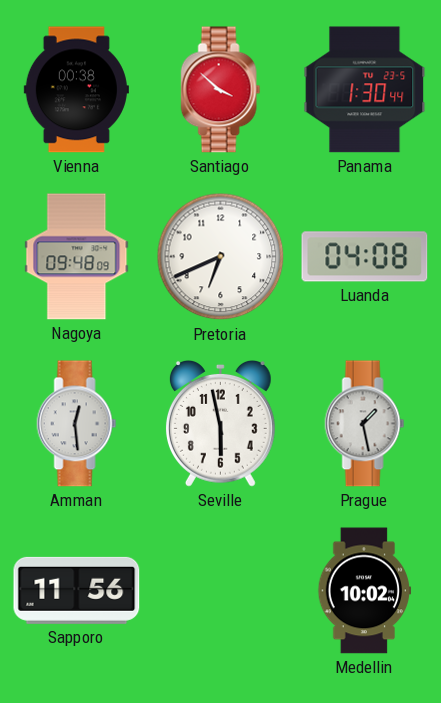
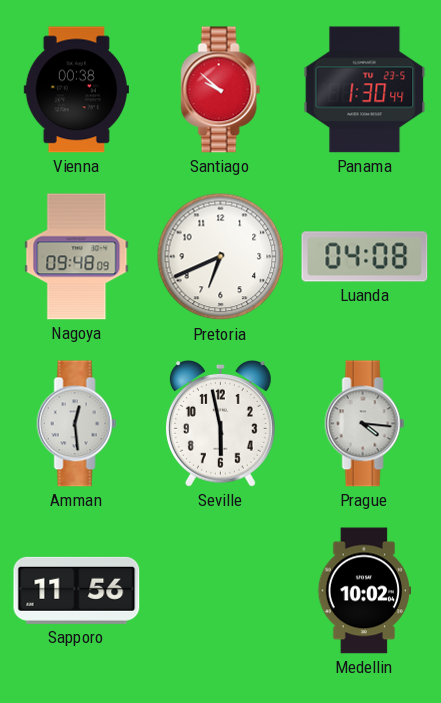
Santiago: 3:52 -> 9:52 (221, 90)
Prague: 1:28 -> 4:16 (365, 424)
